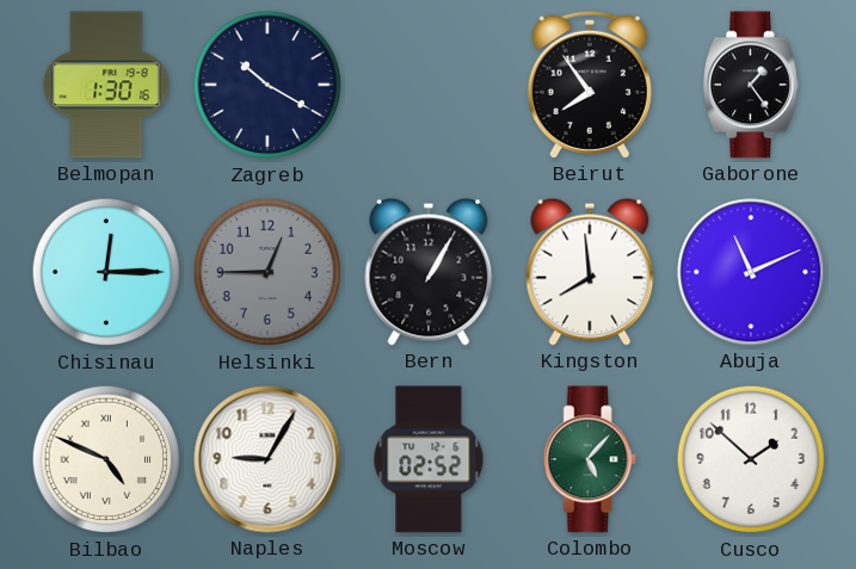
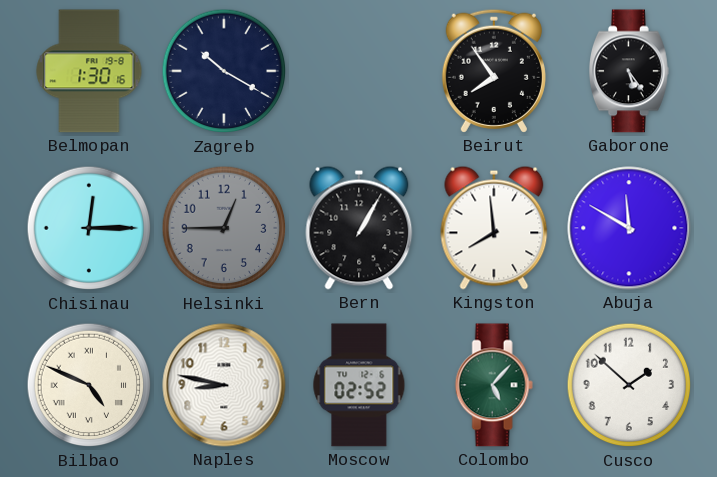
Gaborone: 1:24 -> 5:24 (630, 71)
Abuja: 11:11 -> 11:50 (629, 228)
Naples: 9:05 -> 8:47 (224, 385)
